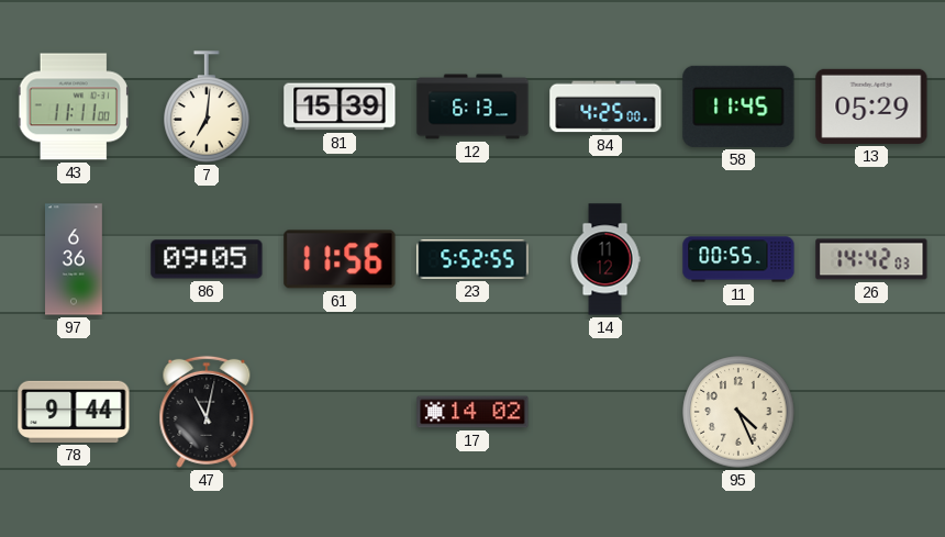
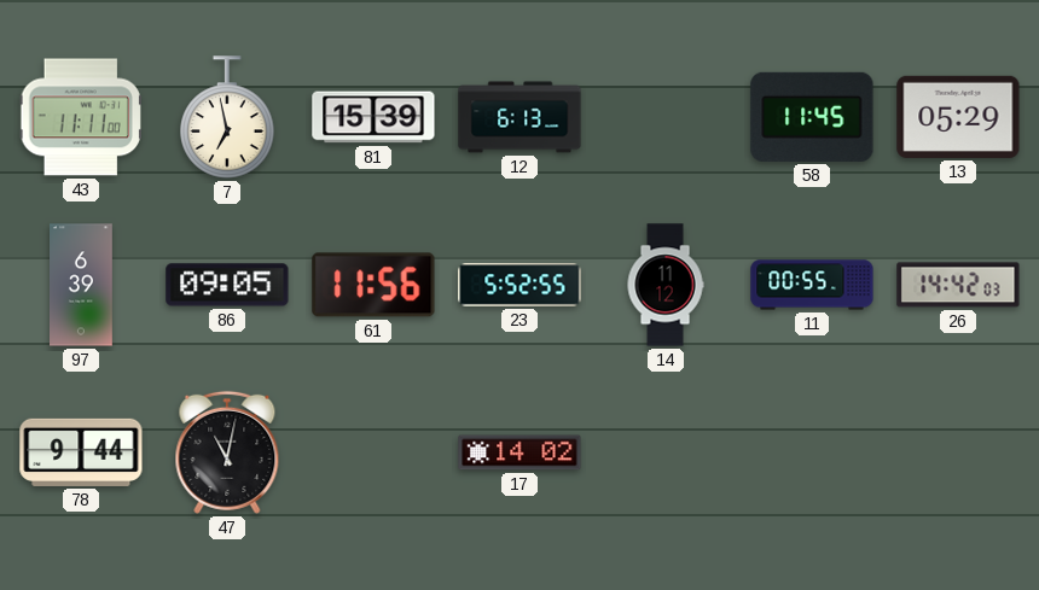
7: 7:01 -> 6:58 (227, 117)
84: 4:25 -> none (605, 107)
97: 6:36 -> 6:39 (82, 285)
95: 4:26 -> none (738, 412)
